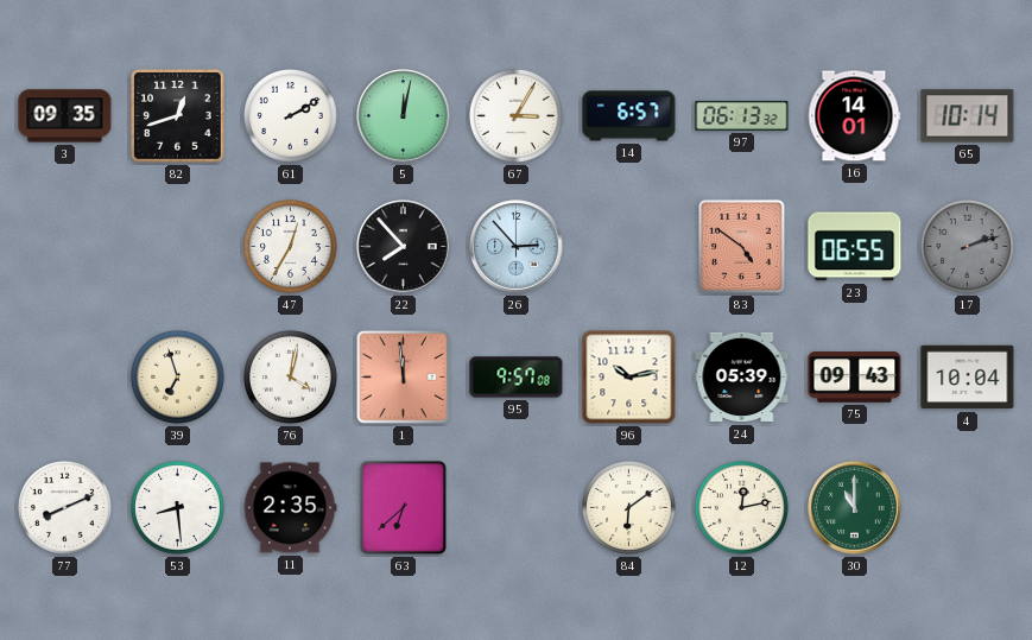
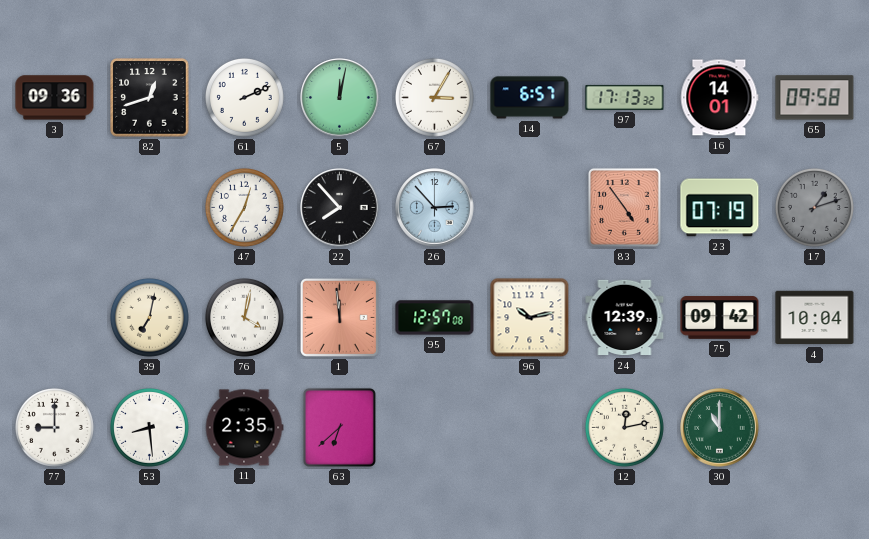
3: 09:35 -> 09:36 (55, 98)
61: 2:10 -> 2:11 (244, 97)
97: 06:13 -> 17:13 (625, 97)
65: 10:14 -> 09:58 (815, 98)
83: 4:51 -> 4:54 (624, 207)
23: 06:55 -> 07:19 (720, 208)
17: 2:12 -> 1:12 (814, 207)
39: 6:57 -> 7:02 (149, 317)
95: 9:57 -> 12:57 (435, 318)
24: 05:39 -> 12:39 (625, 318)
75: 09:43 -> 09:42 (720, 318)
77: 8:11 -> 9:00 (54, 427)
84: 6:09 -> none (628, 507)
